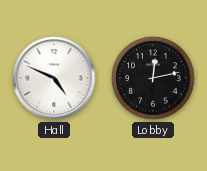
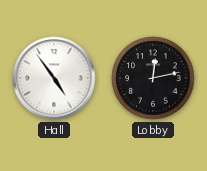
Hall: 4:49 -> 4:54 (54, 78)
